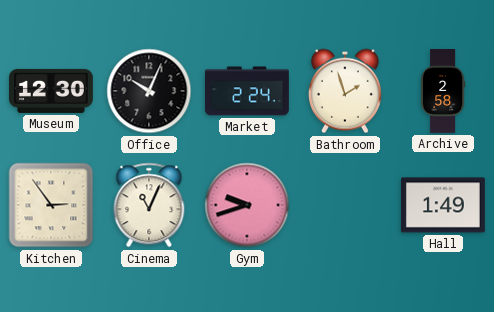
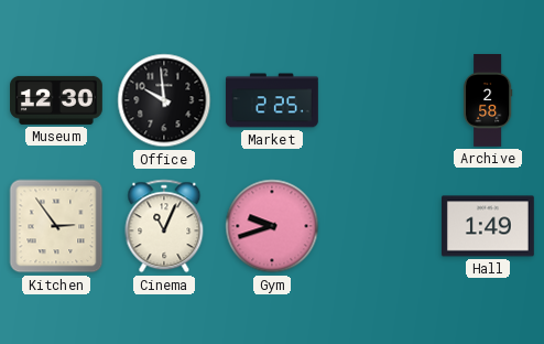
Office: 10:04 -> 9:59 (164, 100)
Market: 2:24 -> 2:25 (272, 100)
Bathroom: 1:57 -> none (345, 91)
